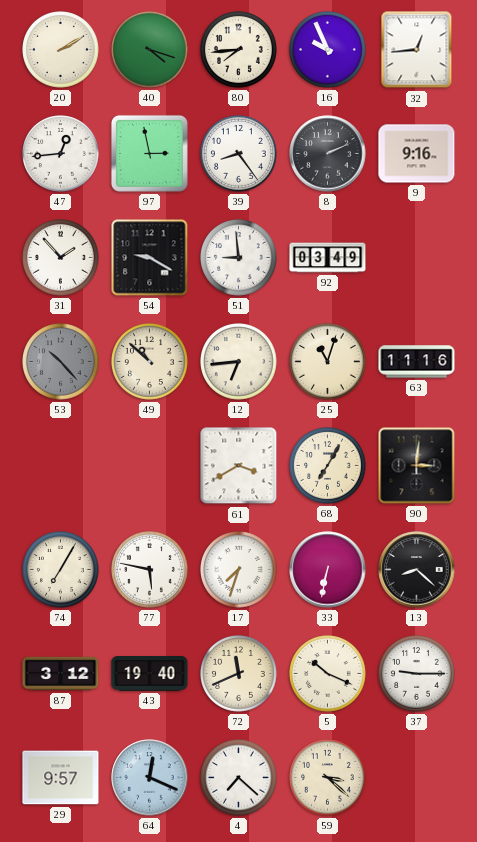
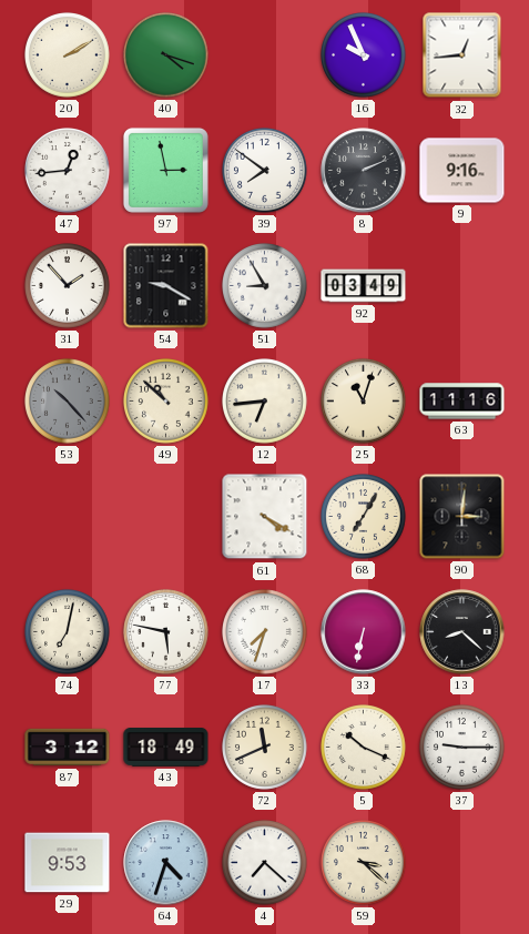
80: 7:44 -> none (239, 50)
39: 8:24 -> 7:51 (265, 171)
51: 8:59 -> 8:55 (265, 286)
61: 3:40 -> 4:20 (265, 517)
74: 7:05 -> 7:02 (68, 632)
43: 19:40 -> 18:49 (166, 748)
29: 9:57 -> 9:53 (68, 863)
64: 12:19 -> 4:33 (166, 863)
